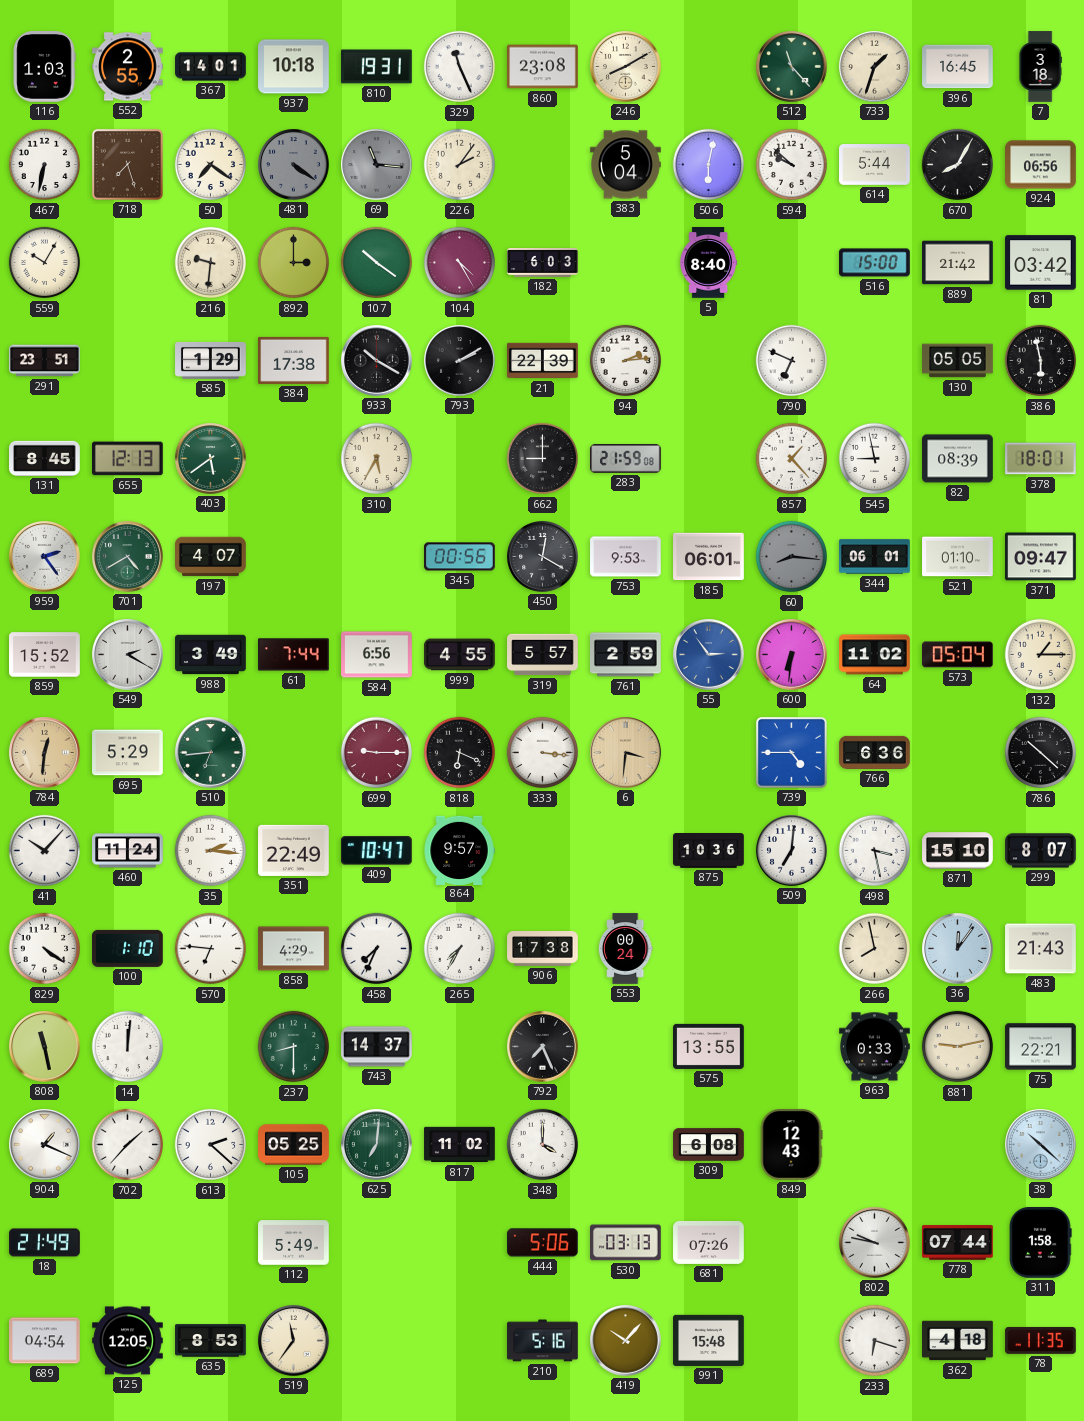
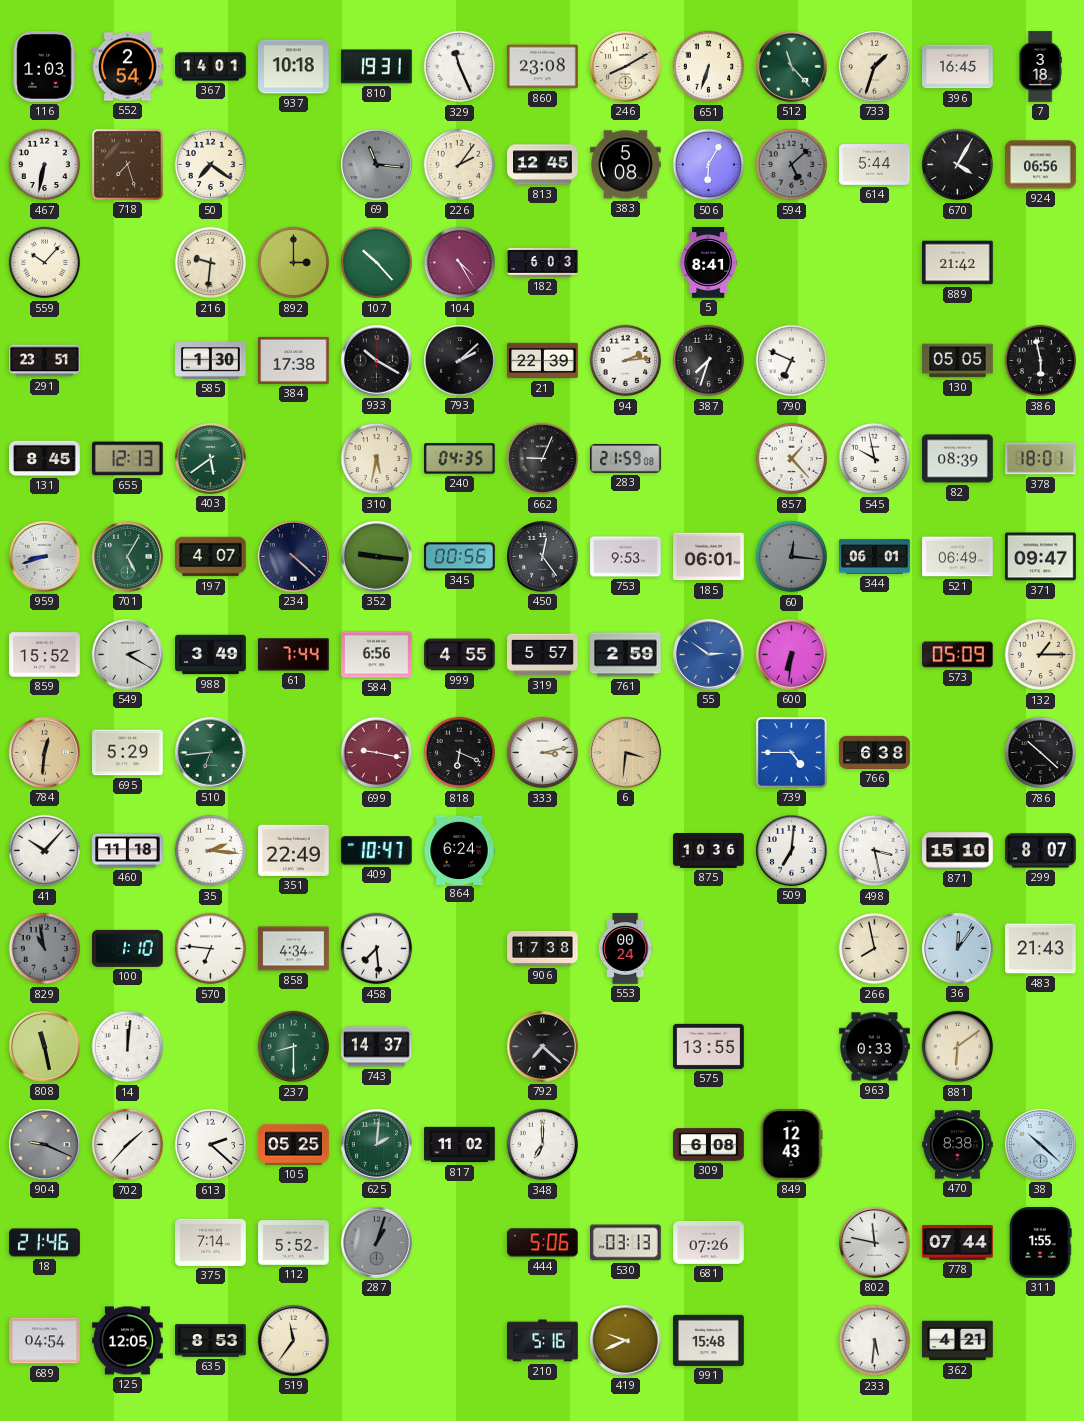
552: 2:55 -> 2:54 (128, 67)
651: none -> 6:33 (709, 67)
481: 4:21 -> none (294, 165)
813: none -> 12:45 (543, 165)
383: 5:04 -> 5:08 (626, 165)
506: 6:02 -> 6:05 (709, 165)
594: 9:52 -> 5:08 (792, 165)
594 dial: white -> grey (792, 165)
670: 8:05 -> 4:05 (958, 165)
559: 10:05 -> 10:07 (45, 263)
107: 10:21 -> 10:23 (377, 263)
5: 8:40 -> 8:41 (709, 263)
516: 15:00 -> none (875, 263)
81: 03:42 -> none (1041, 263)
585: 1:29 -> 1:30 (211, 360)
793: 2:10 -> 2:08 (460, 361)
387: none -> 7:33 (709, 361)
310: 5:35 -> 5:32 (377, 459)
240: none -> 04:35 (460, 459)
662: 9:00 -> 9:04 (543, 459)
545: 8:58 -> 9:58 (875, 459)
959: 2:24 -> 8:42 (45, 557)
701: 4:40 -> 5:05 (128, 557)
234: none -> 4:22 (294, 557)
352: none -> 9:16 (377, 557)
450: 12:20 -> 12:24 (543, 557)
60: 8:16 -> 12:16 (792, 557)
521: 01:10 -> 06:49 (958, 557)
55: 2:54 -> 2:51 (709, 655)
64: 11:02 -> none (875, 655)
573: 05:04 -> 05:09 (958, 655)
699: 9:15 -> 9:17 (377, 753)
333: 3:16 -> 3:13 (543, 753)
766: 6:36 -> 6:38 (875, 752)
460: 11:24 -> 11:18 (128, 851)
864: 9:57 -> 6:24 (459, 850)
829: 4:21 -> 10:58 (45, 949)
829 dial: white -> grey (45, 949)
858: 4:29 -> 4:34 (294, 949)
458: 7:34 -> 7:29 (377, 949)
265: 7:35 -> none (460, 949)
792: 7:26 -> 7:22 (543, 1047)
881: 9:13 -> 6:09 (958, 1047)
75: 22:21 -> none (1041, 1047)
904: 1:19 -> 9:19 (45, 1145)
904 dial: white -> grey (45, 1145)
625: 7:01 -> 2:01 (377, 1145)
348: 4:00 -> 7:00 (543, 1145)
470: none -> 8:38 (958, 1145)
18: 21:49 -> 21:46 (45, 1243)
375: none -> 7:14 (211, 1242)
112: 5:49 -> 5:52 (294, 1243)
287: none -> 1:03 (377, 1243)
802: 9:47 -> 11:47 (875, 1243)
311: 1:58 -> 1:55 (1040, 1243)
419: 10:07 -> 9:41 (626, 1341)
233: 6:18 -> 5:31 (875, 1341)
362: 4:18 -> 4:21 (958, 1341)
78: 11:35 -> none (1041, 1340)
